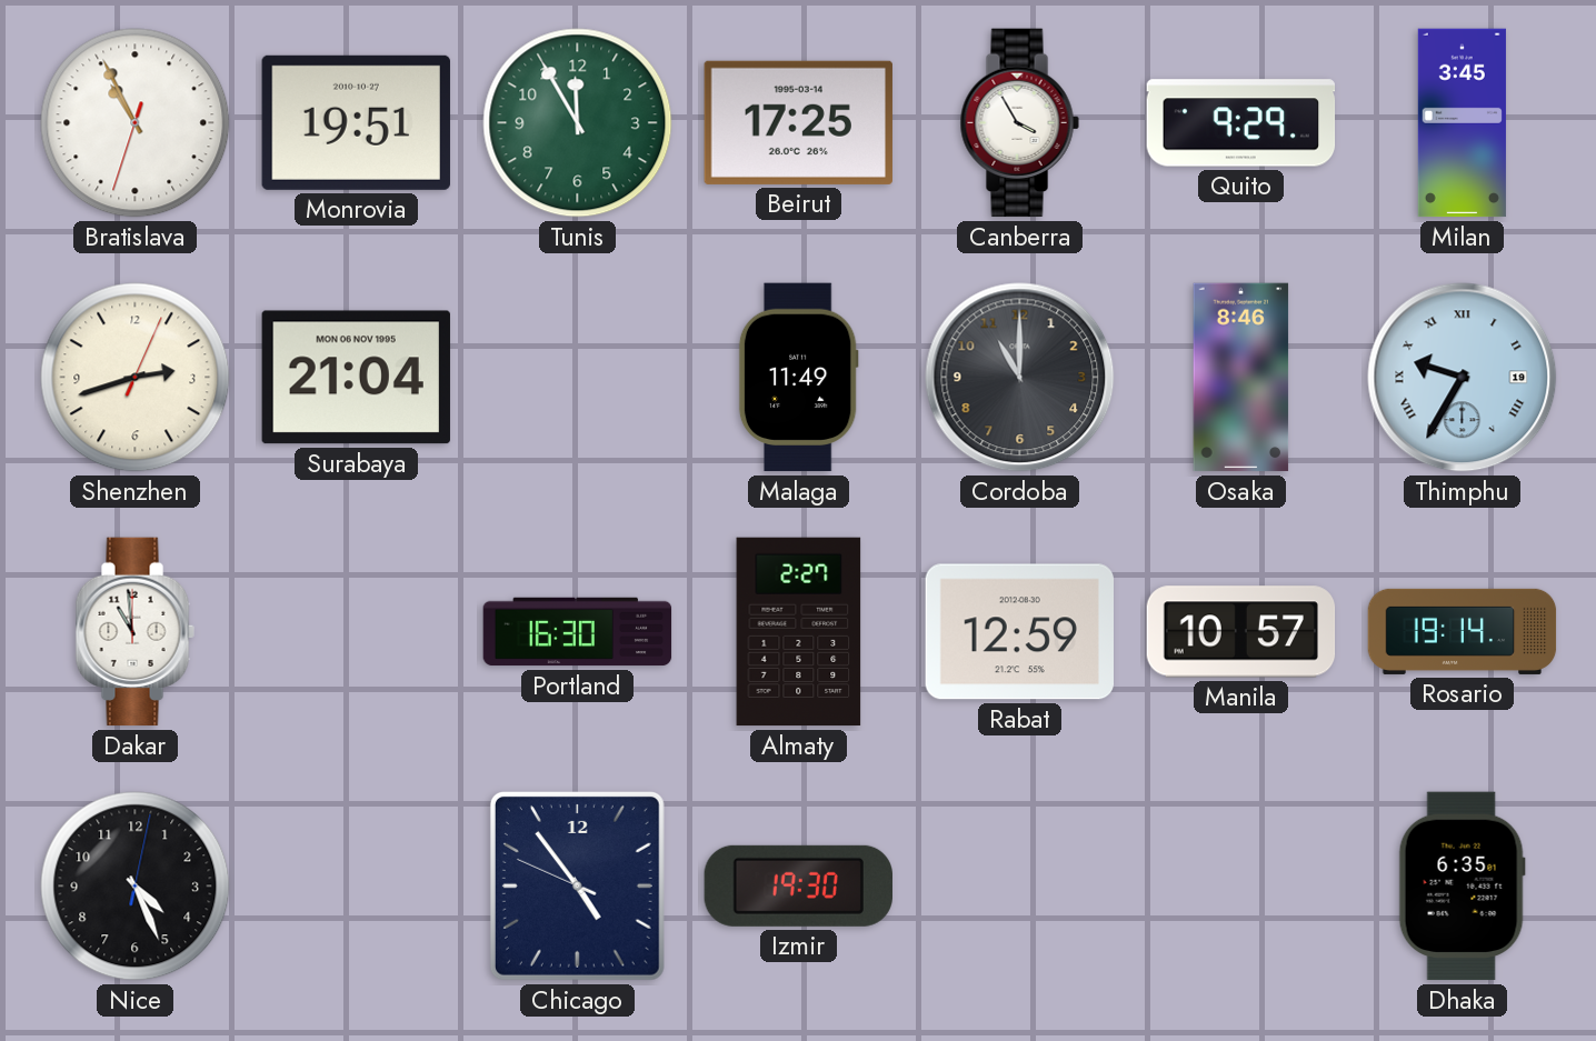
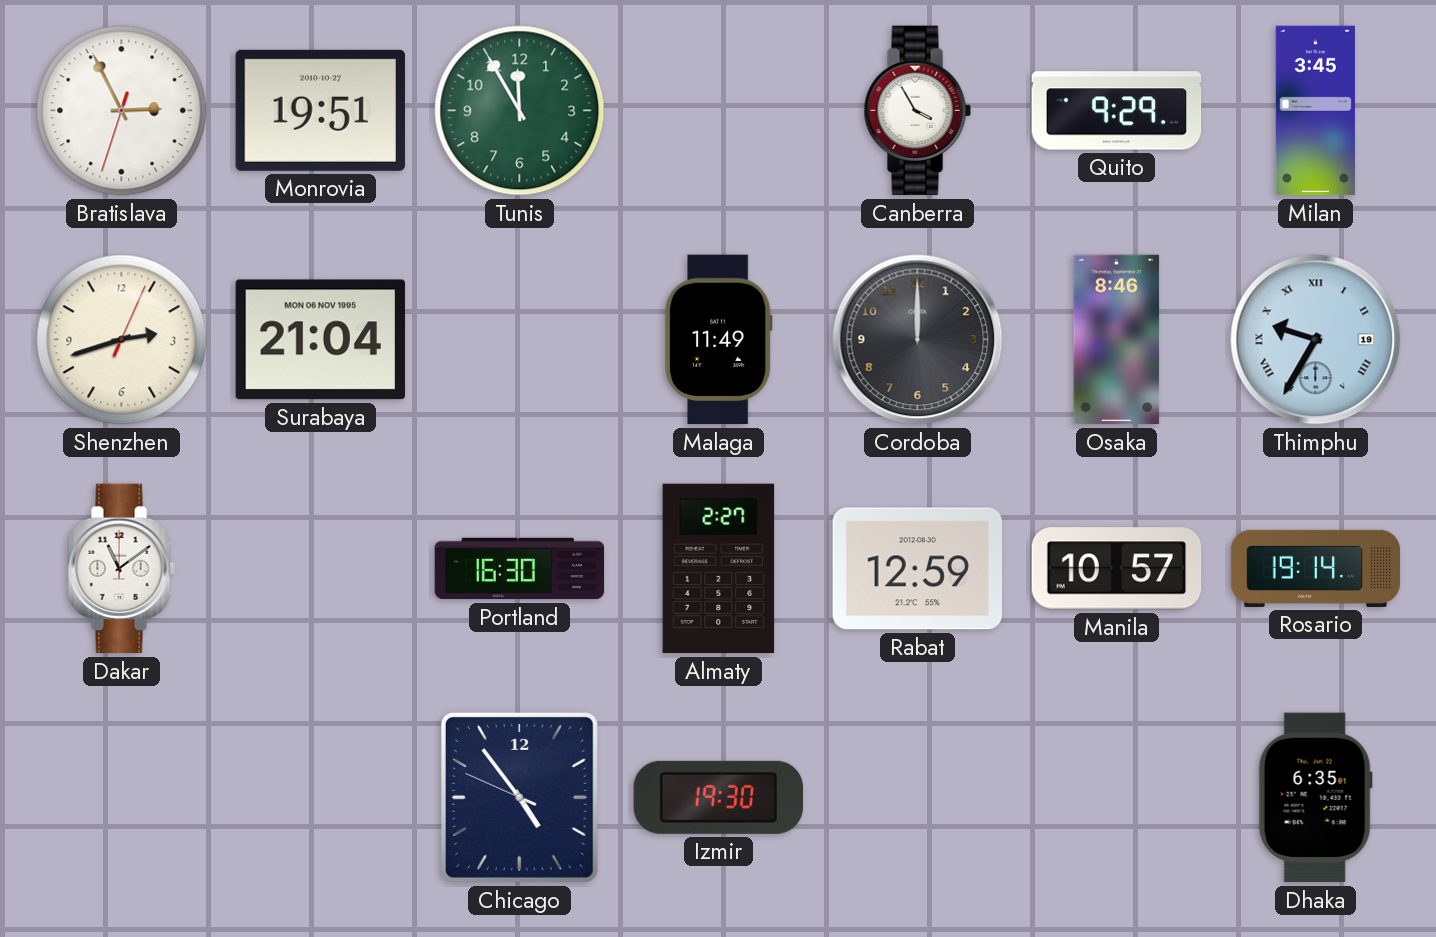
Bratislava: 10:55 -> 2:55 (122, 111)
Beirut: 17:25 -> none (798, 122)
Cordoba: 11:00 -> 12:00 (918, 340)
Dakar: 10:59 -> 11:09 (121, 569)
Nice: 4:26 -> none (136, 887)
